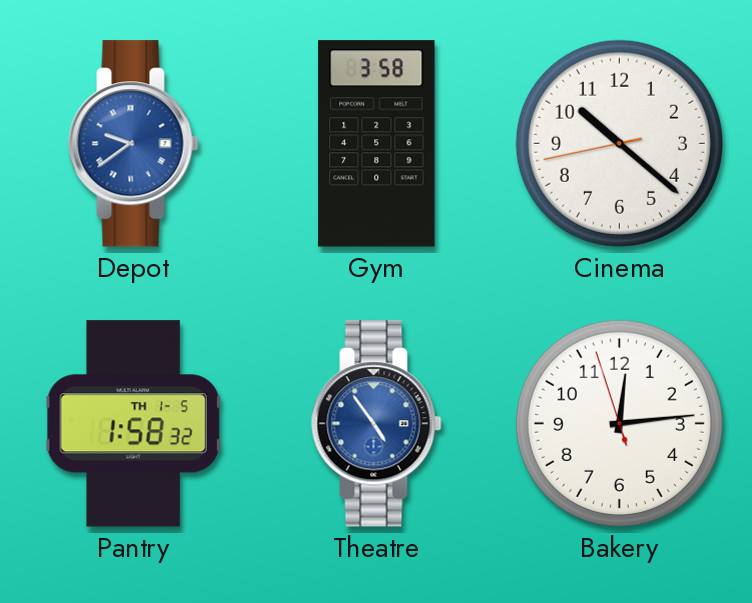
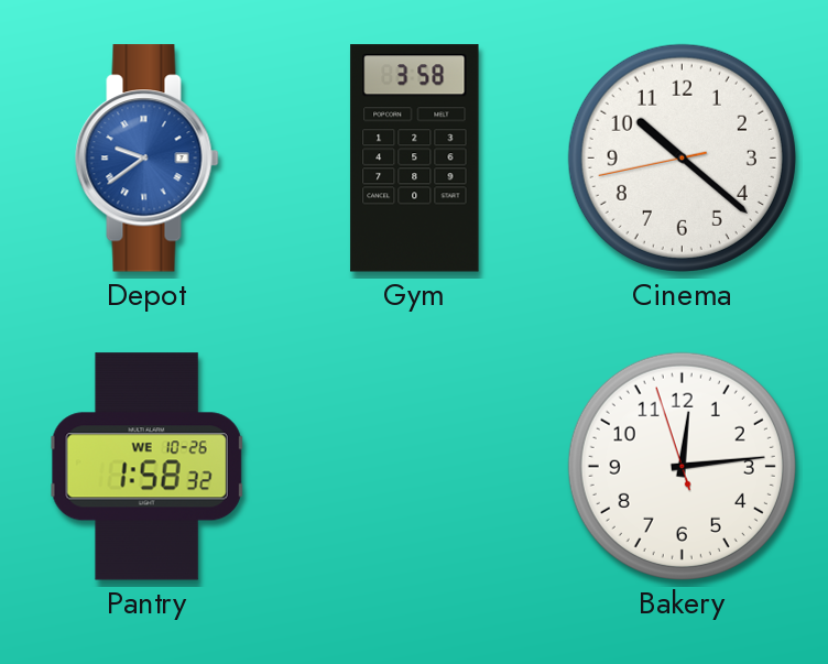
Pantry date: TH 1-5 -> WE 10-26 (148, 467)
Theatre: 4:54 -> none (377, 424)
